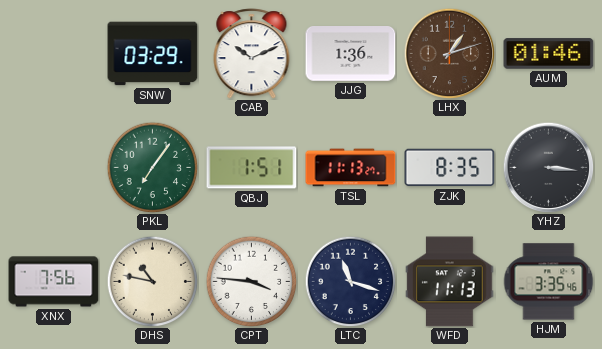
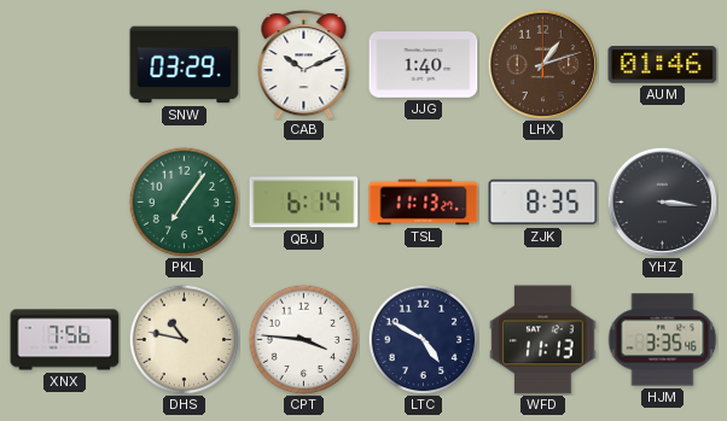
JJG: 1:36 -> 1:40 (424, 65)
QBJ: 1:51 -> 6:14 (304, 203)
LTC: 11:18 -> 4:50 (423, 339)
